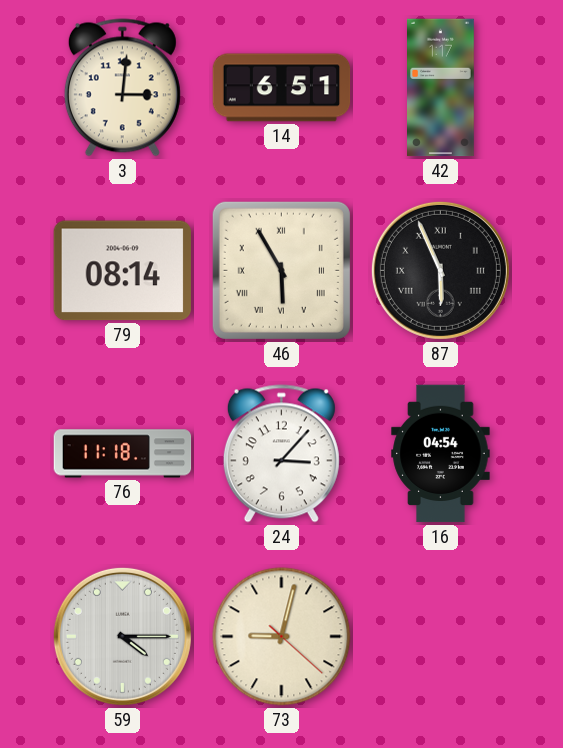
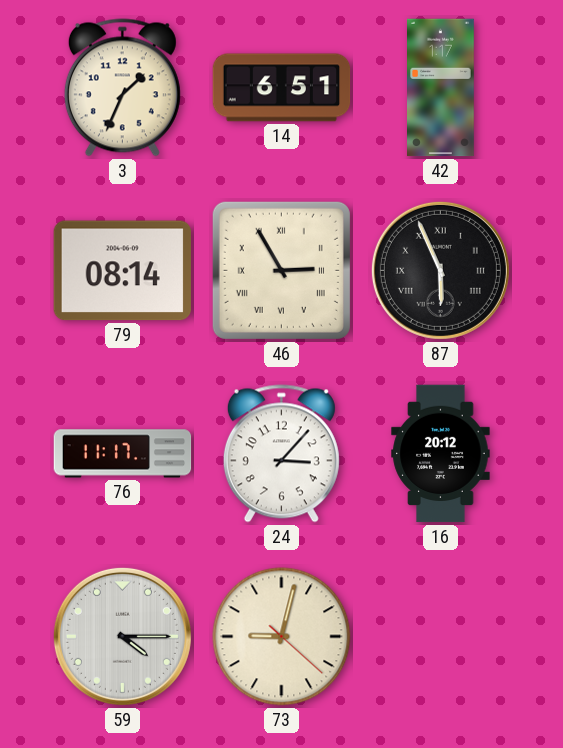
3: 3:01 -> 1:34 (122, 88)
46: 5:55 -> 2:55 (281, 270)
76: 11:18 -> 11:17 (123, 454)
16: 04:54 -> 20:12 (441, 454)
